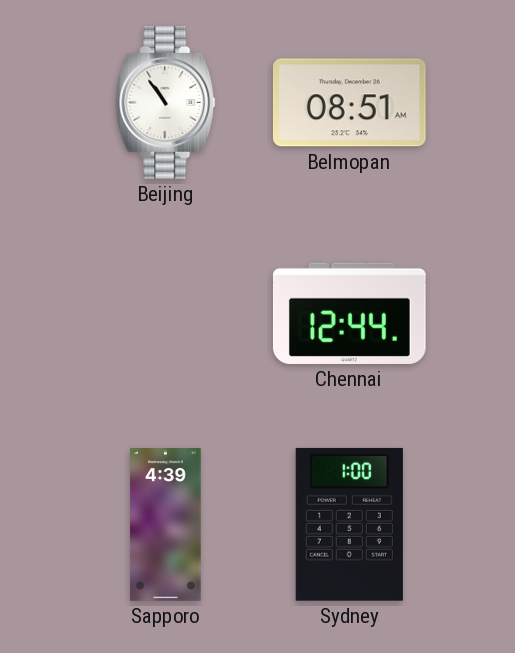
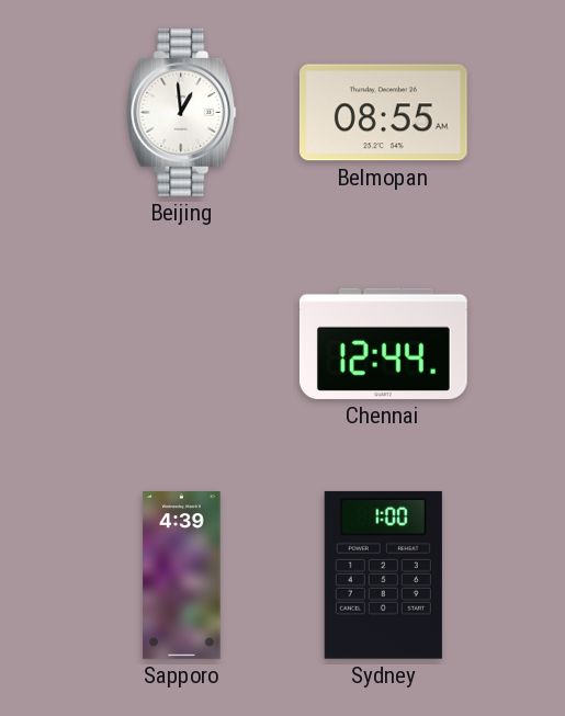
Beijing: 10:54 -> 12:59 (182, 113)
Belmopan: 08:51 -> 08:55 (383, 113)
